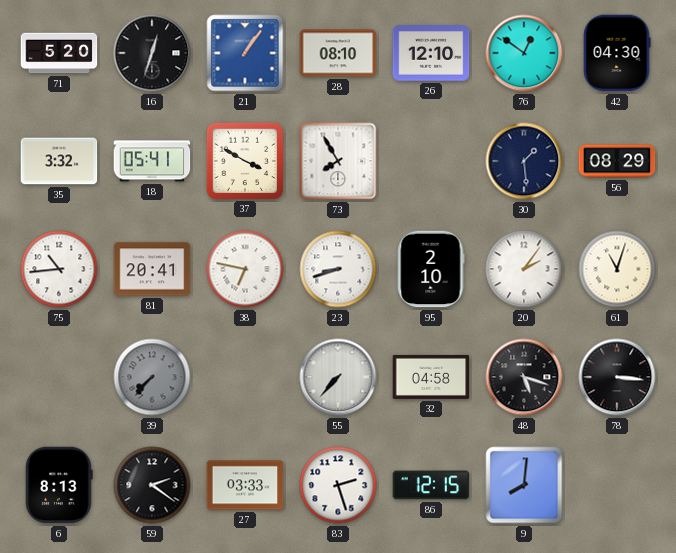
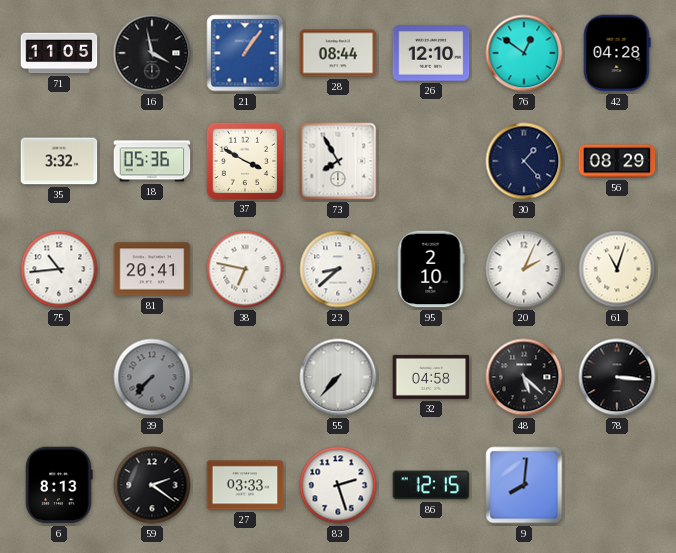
71: 5:20 -> 11:05 (59, 53)
16: 12:33 -> 3:58 (152, 53)
28: 08:10 -> 08:44 (338, 53)
42: 04:30 -> 04:28 (617, 53)
18: 05:41 -> 05:36 (152, 161)
30: 1:29 -> 1:23 (524, 161)
23: 8:42 -> 8:38 (338, 269)
20: 2:06 -> 2:04 (524, 269)
48: 5:18 -> 5:22 (524, 377)
